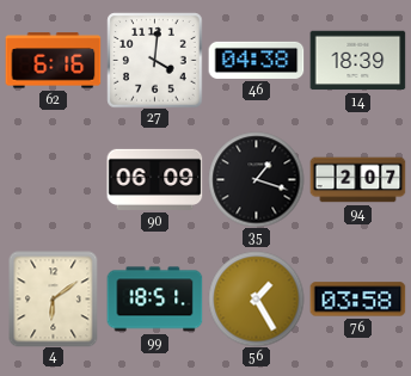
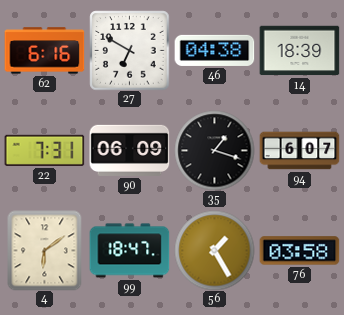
27: 4:01 -> 6:50 (129, 50)
22: none -> 7:31 (44, 150)
94: 2:07 -> 6:07 (299, 151)
99: 18:51 -> 18:47 (129, 251)
